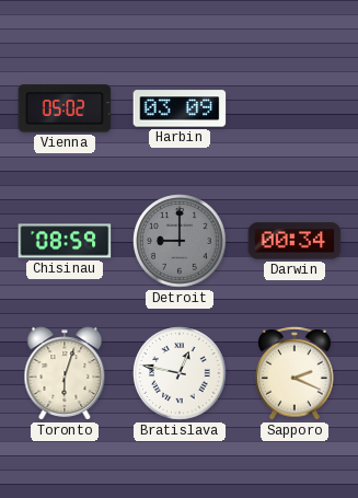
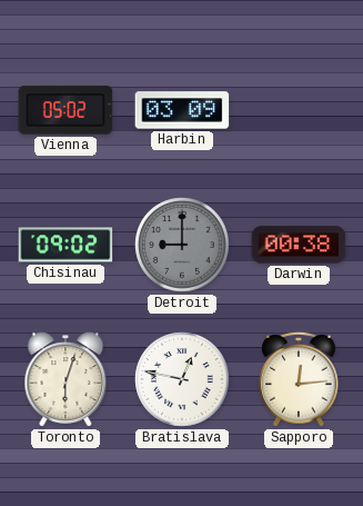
Chisinau: 08:59 -> 09:02 (65, 245)
Darwin: 00:34 -> 00:38 (299, 245)
Sapporo: 2:19 -> 12:14 (299, 379)
